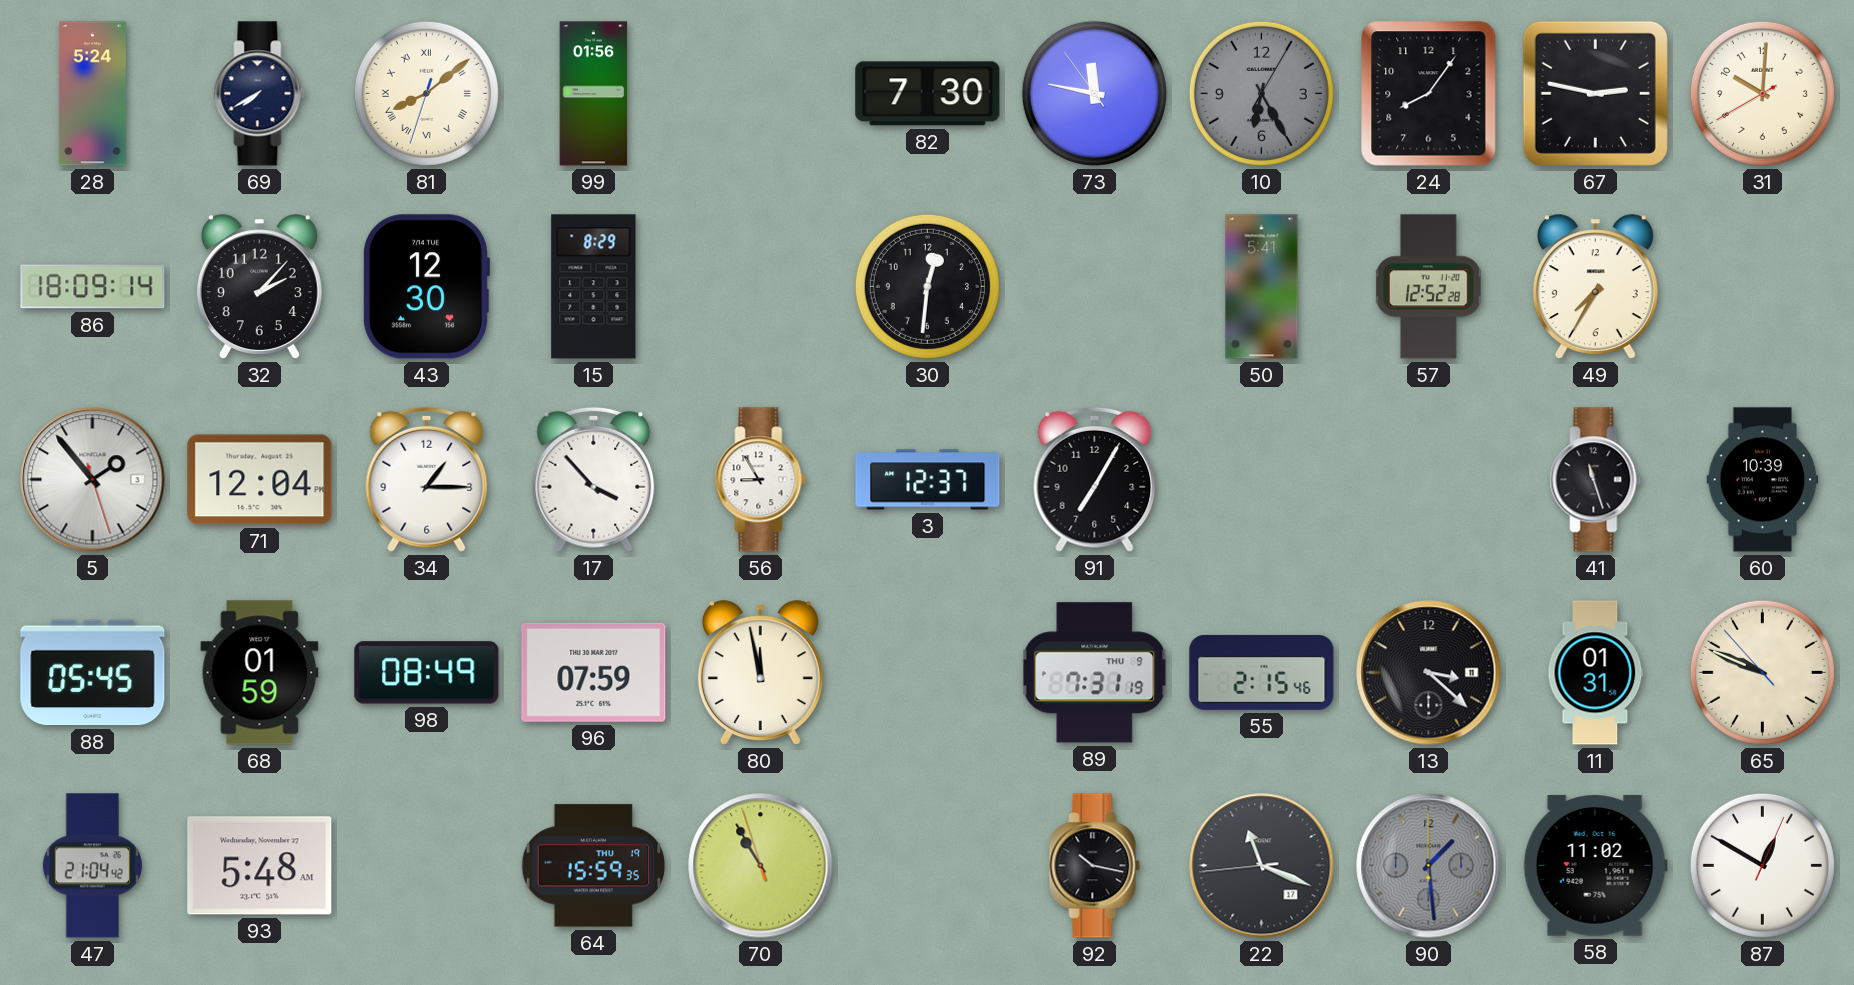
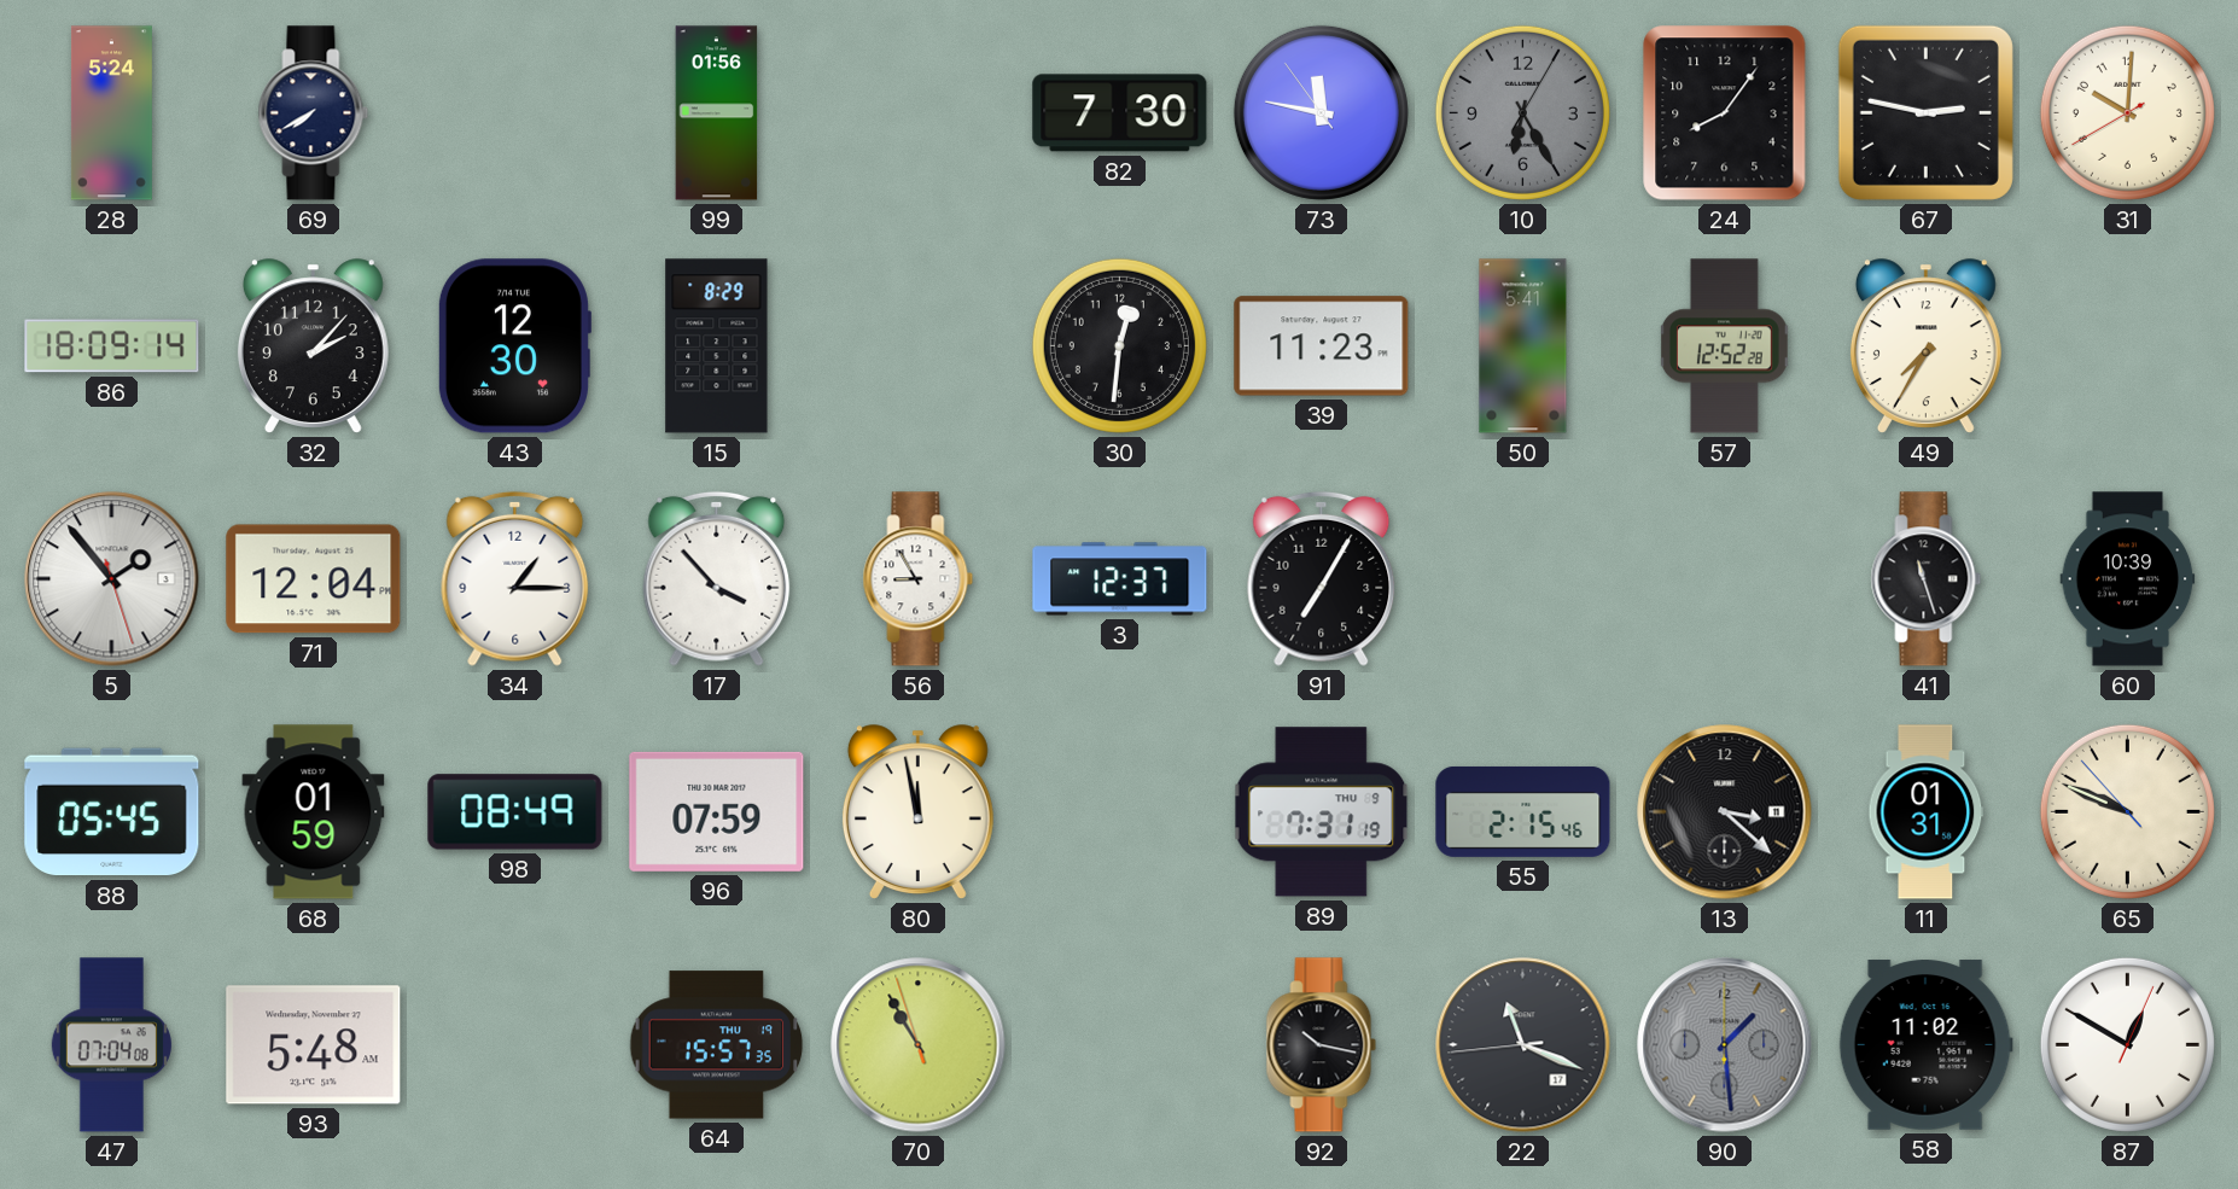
81: 8:08 -> none (426, 93)
39: none -> 11:23 (1322, 346)
47: 21:04 -> 07:04 (111, 1045)
64: 15:59 -> 15:57 (717, 1045)
